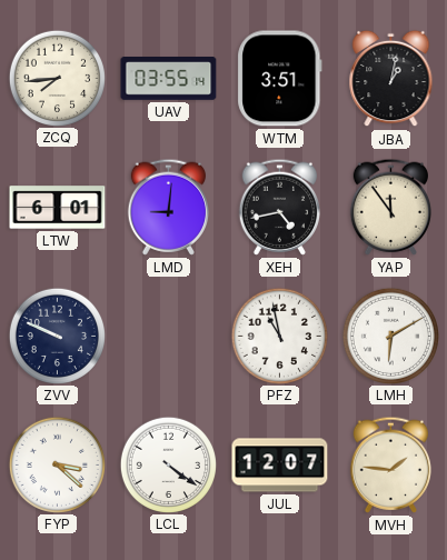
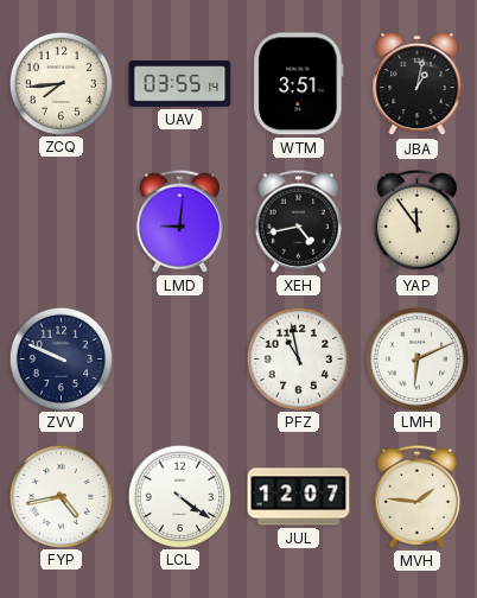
LTW: 6:01 -> none (58, 208)
LMH: 6:10 -> 6:11 (416, 358)
FYP: 3:22 -> 4:43 (61, 496)
